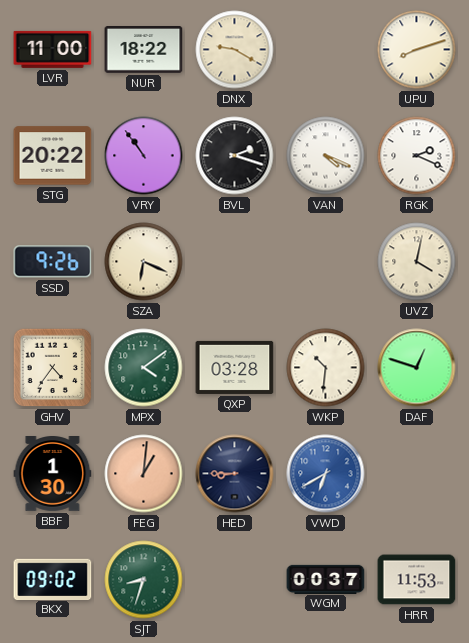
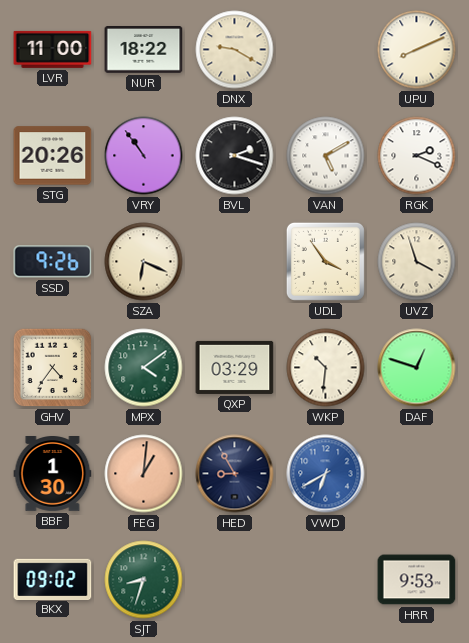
UPU: 8:12 -> 8:11 (417, 50)
STG: 20:22 -> 20:26 (53, 156)
VAN: 4:19 -> 5:10 (326, 156)
UDL: none -> 3:54 (325, 261)
UVZ: 4:02 -> 3:57 (417, 262)
QXP: 03:28 -> 03:29 (235, 367)
HED: 8:45 -> 8:55 (235, 474)
WGM: 00:37 -> none (326, 579)
HRR: 11:53 -> 9:53 (417, 580)
